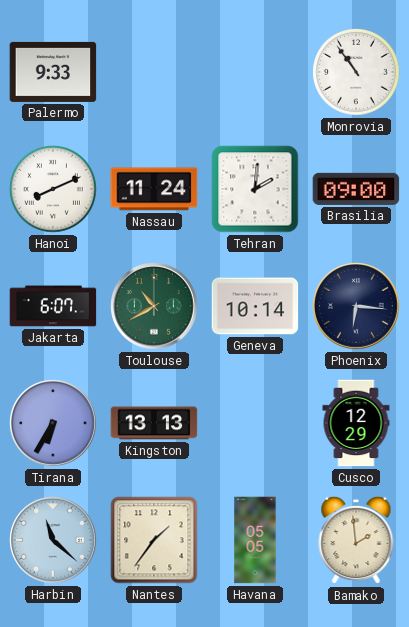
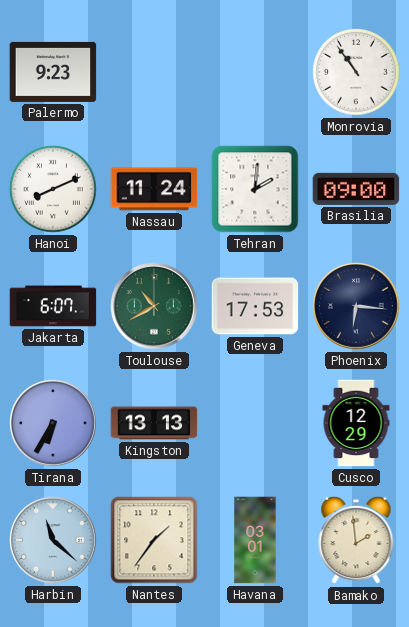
Palermo: 9:33 -> 9:23 (53, 72)
Geneva: 10:14 -> 17:53 (255, 306)
Havana: 05:05 -> 03:01 (255, 540)
